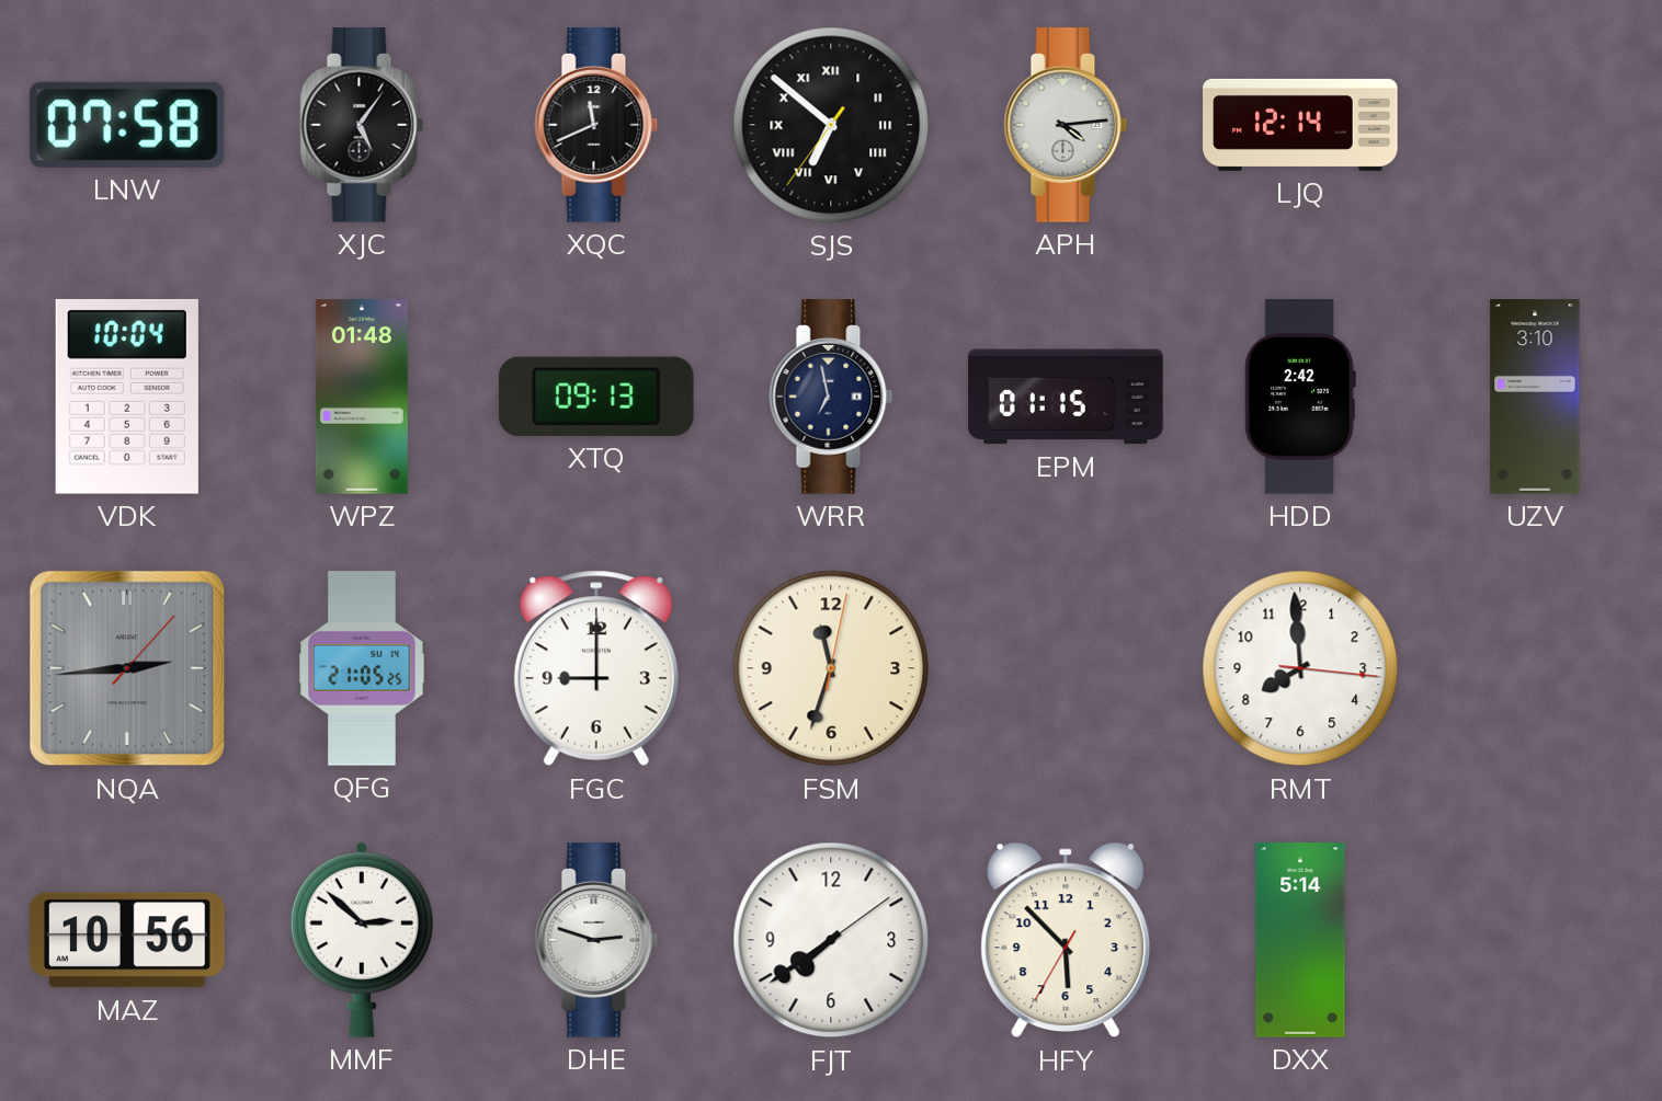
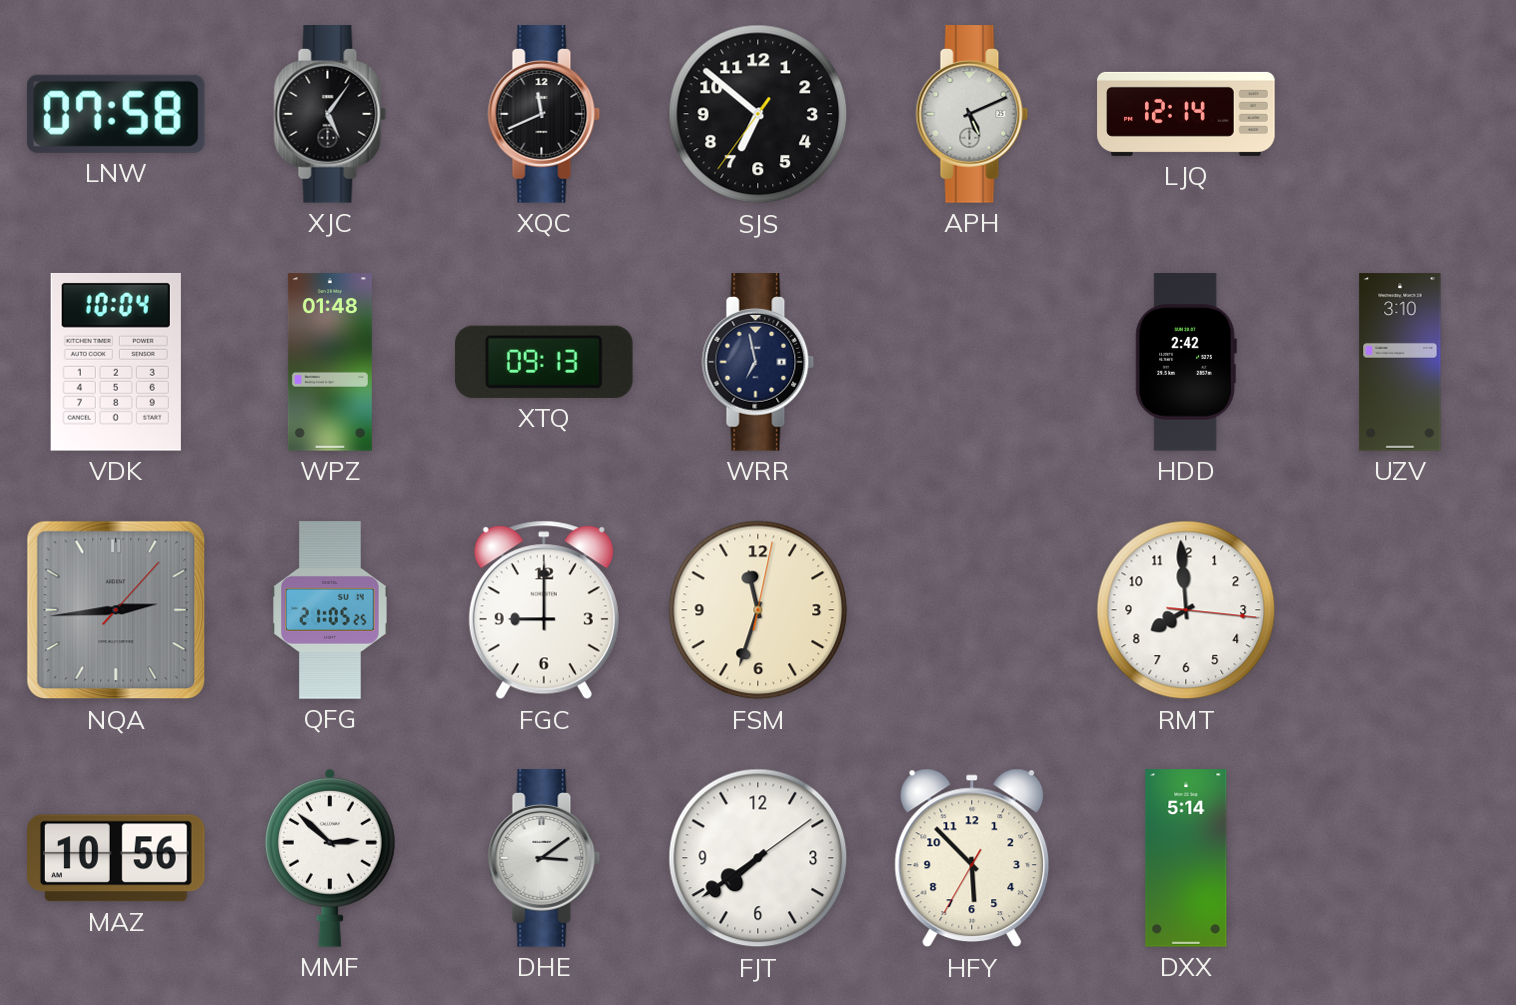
SJS numerals: Roman -> Arabic (758, 114)
APH: 4:14 -> 5:11 (972, 114)
EPM: 01:15 -> none (1066, 397)
DHE: 2:48 -> 3:09 (544, 858)
